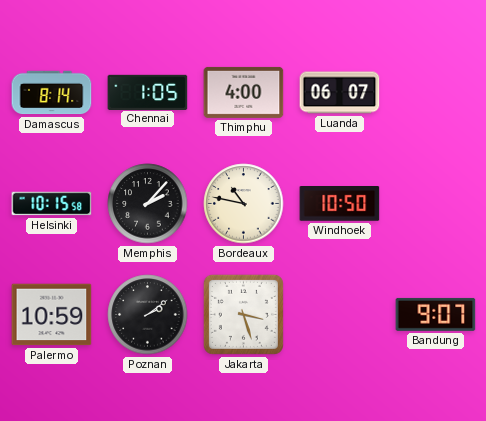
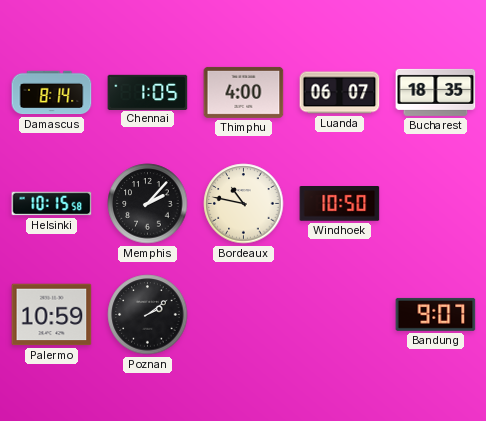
Bucharest: none -> 18:35 (436, 92)
Jakarta: 3:27 -> none (243, 314)
